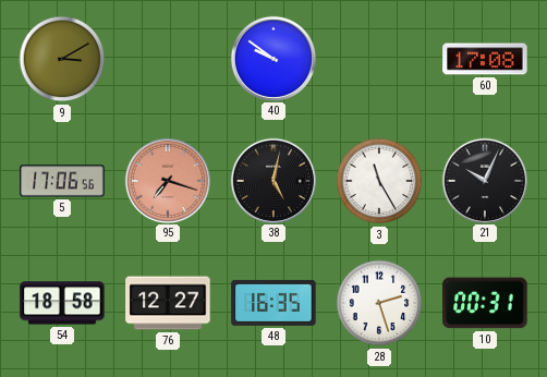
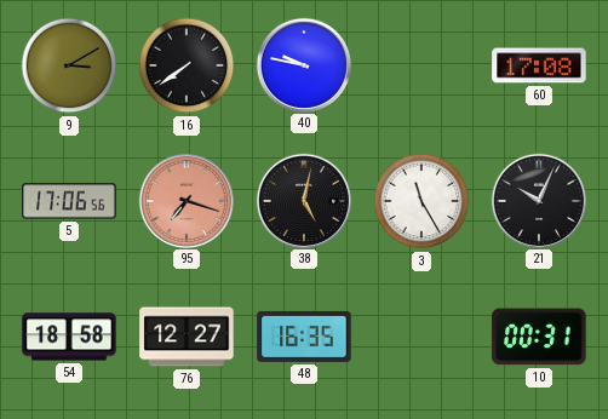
16: none -> 7:39 (187, 65)
40: 9:51 -> 9:47 (303, 64)
28: 2:27 -> none (379, 303)
